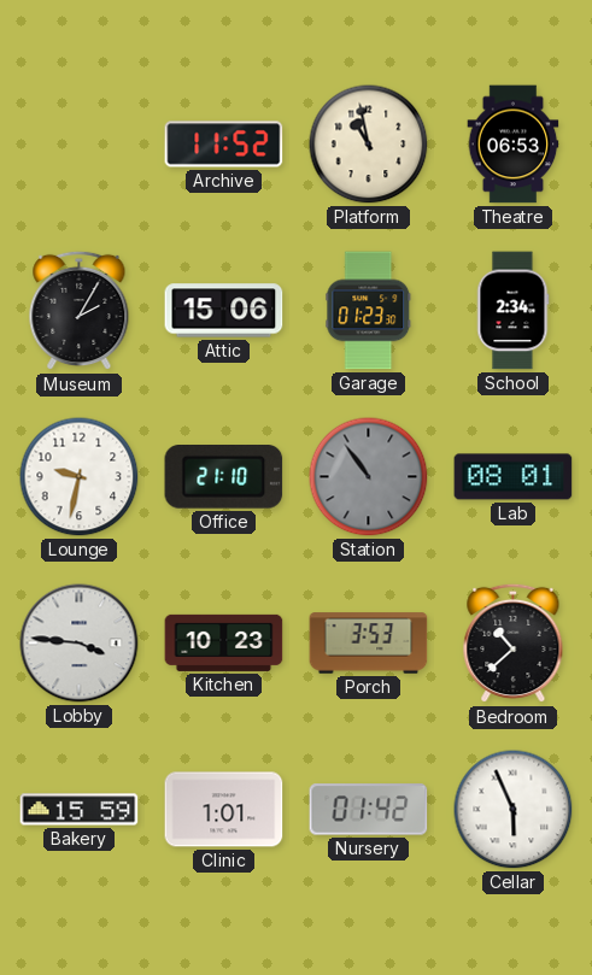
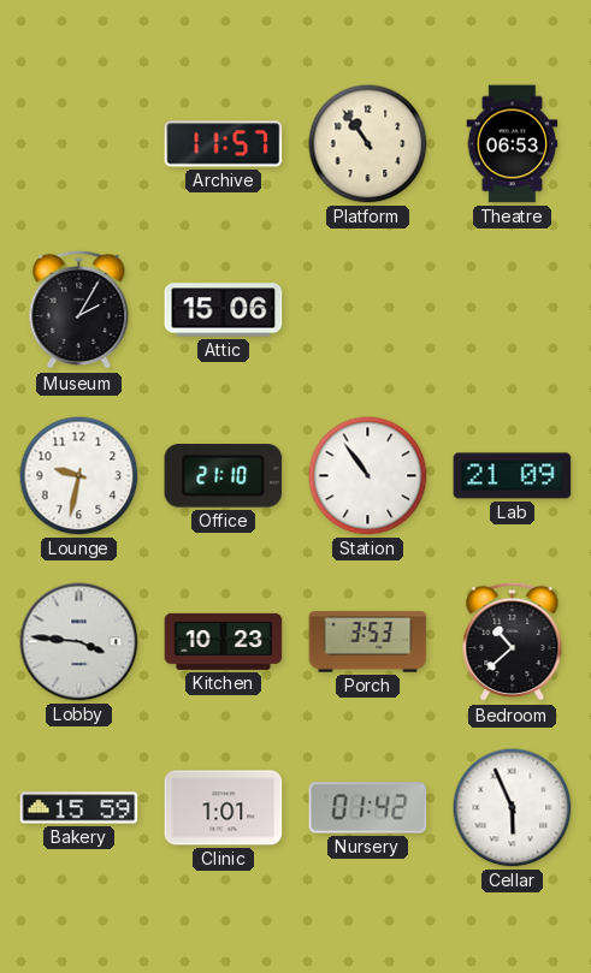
Archive: 11:52 -> 11:57 (224, 144)
Platform: 10:58 -> 10:54 (368, 144)
Garage: 01:23 -> none (369, 311)
School: 2:34 -> none (512, 311)
Station dial: grey -> white (368, 476)
Lab: 08:01 -> 21:09 (513, 476)
